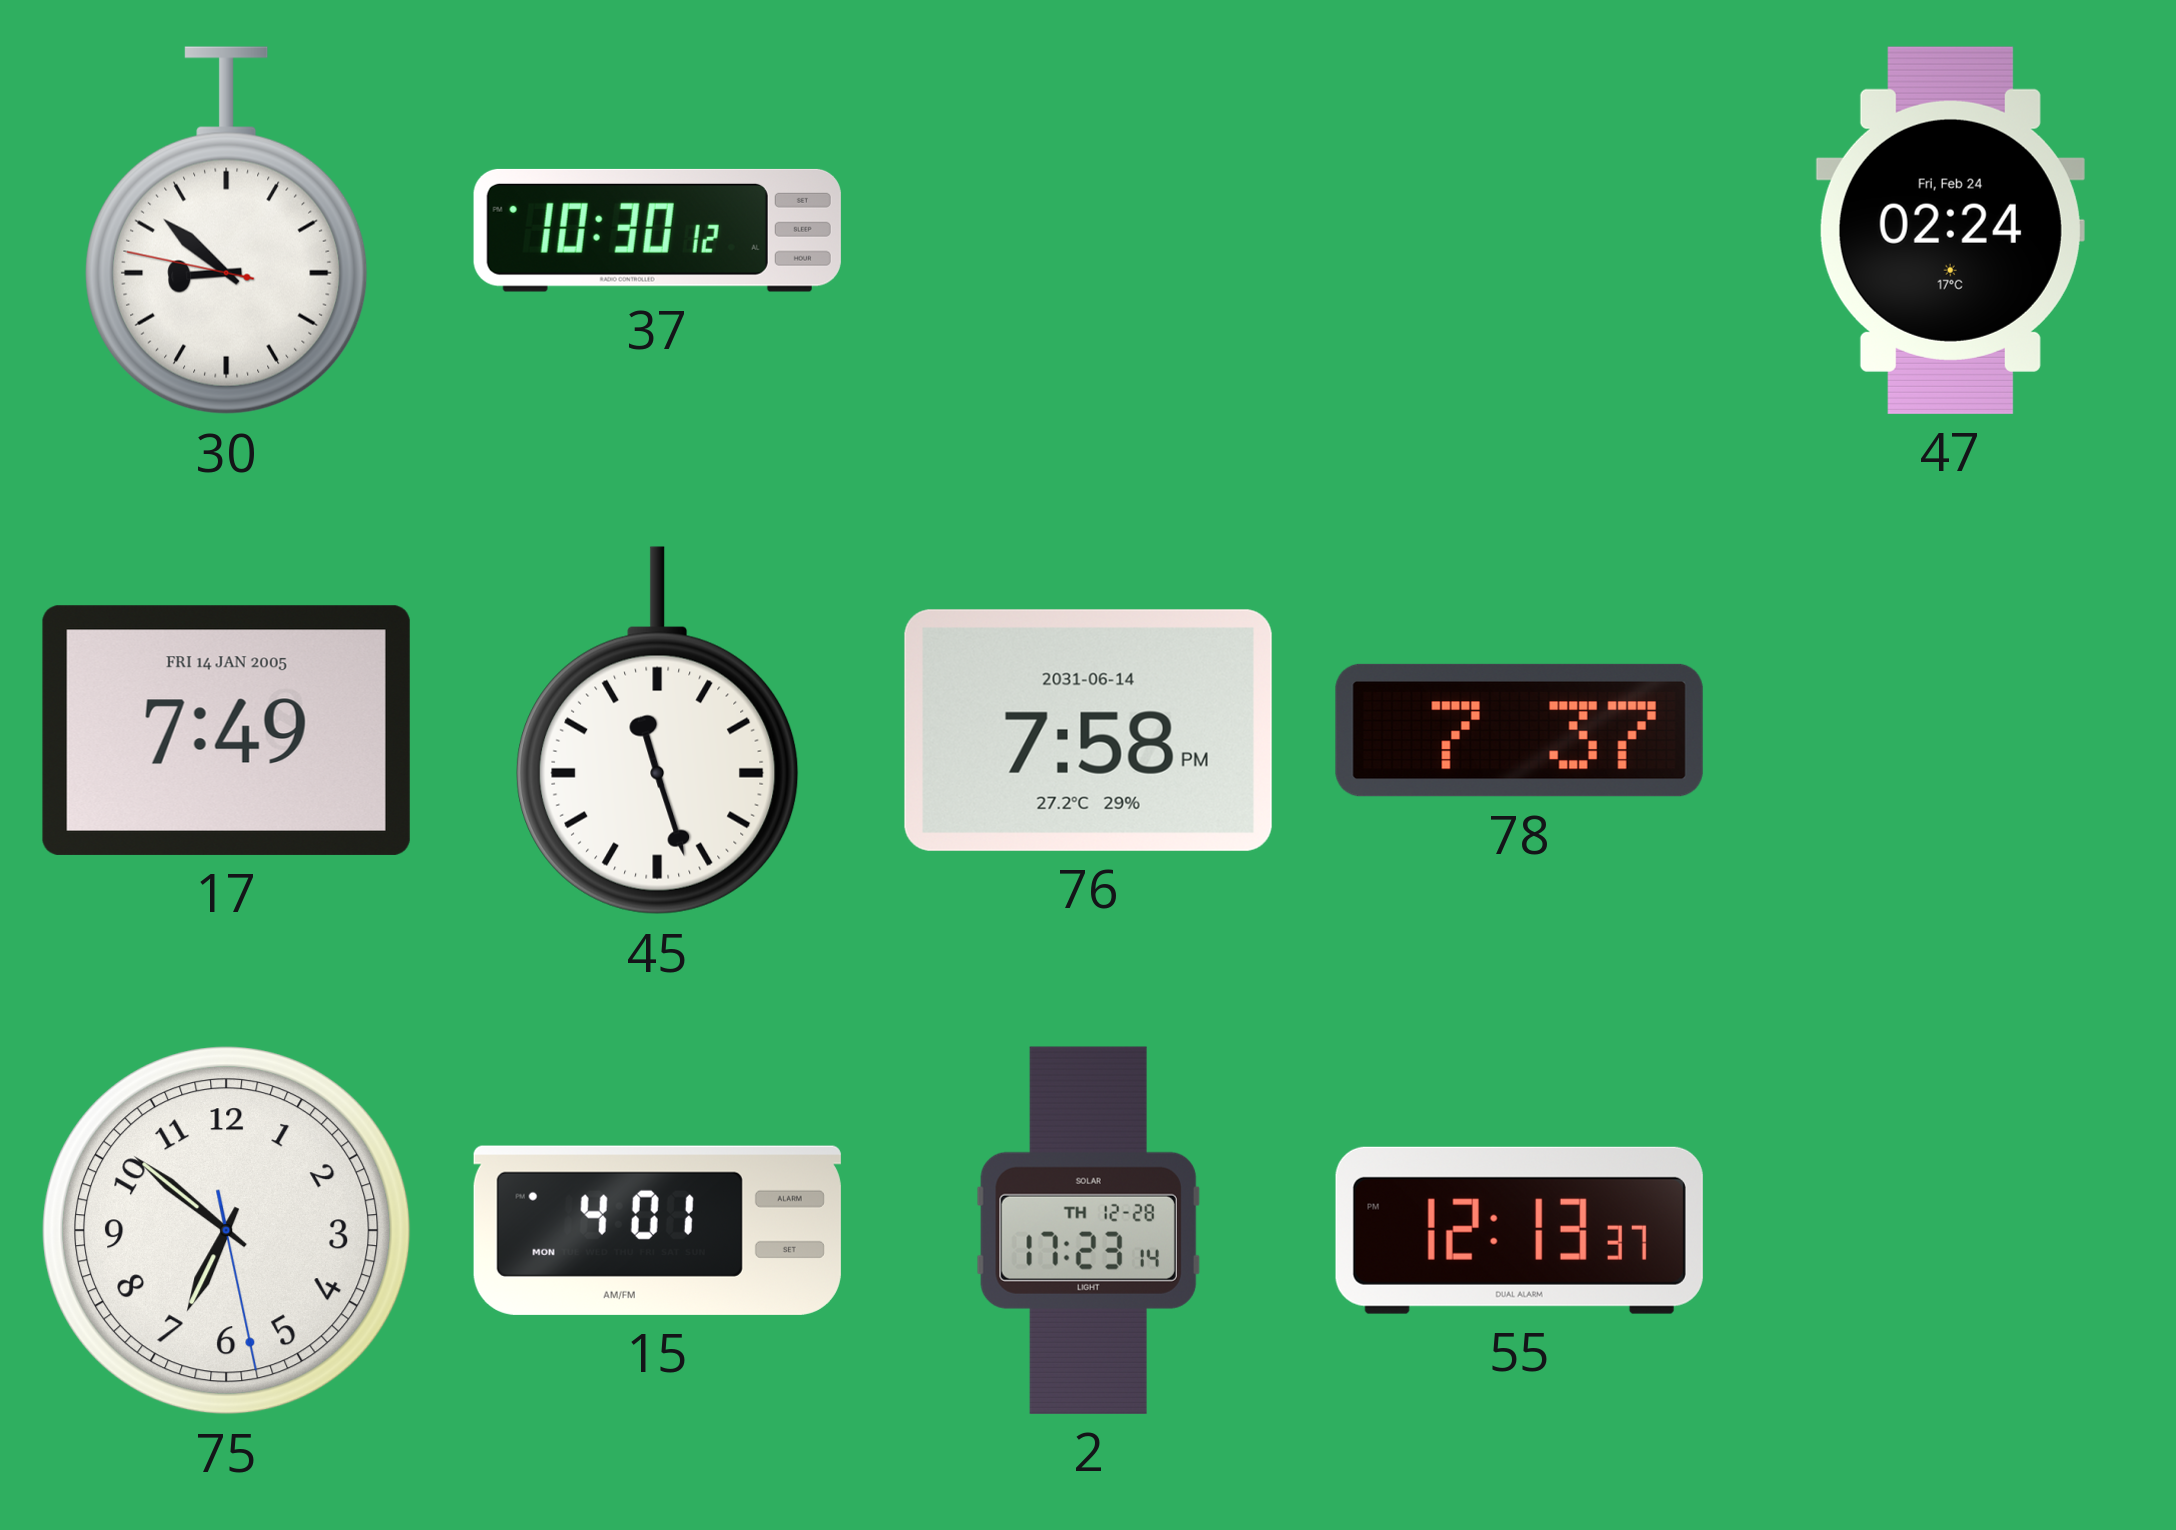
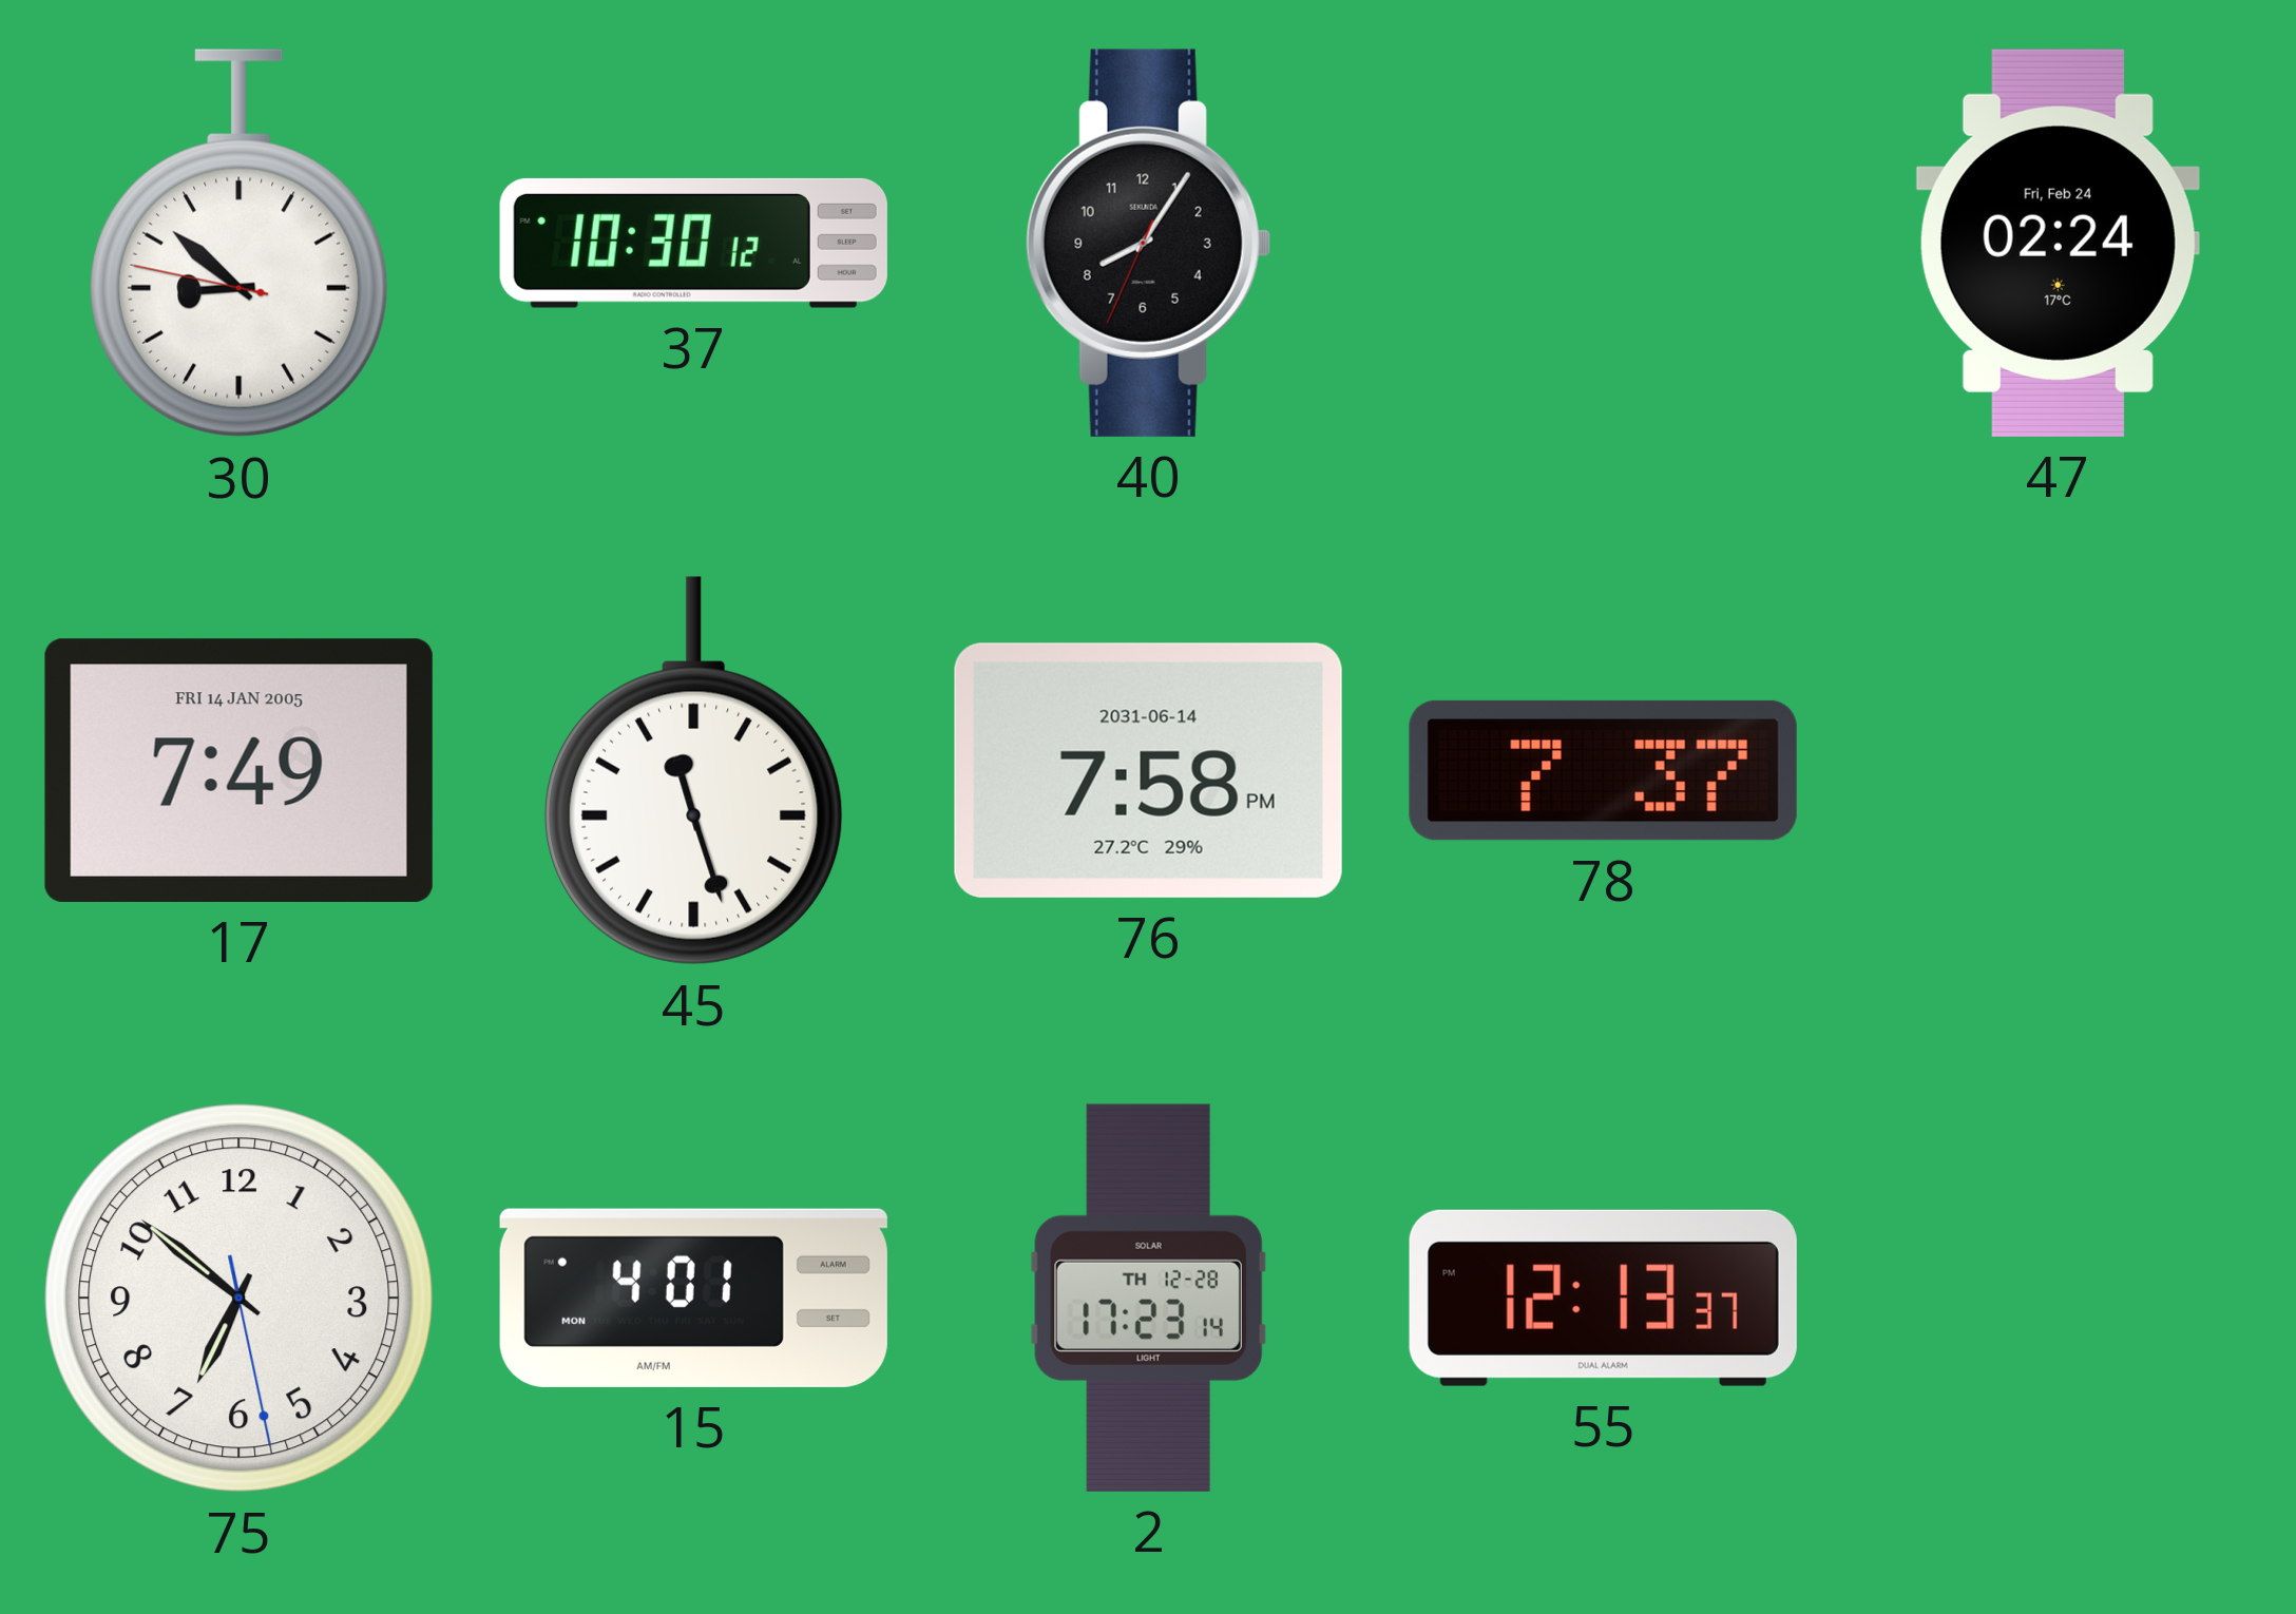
40: none -> 8:05 (1148, 243)
